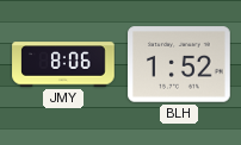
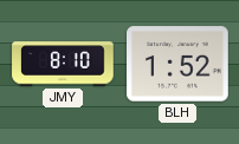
JMY: 8:06 -> 8:10 (63, 64)
